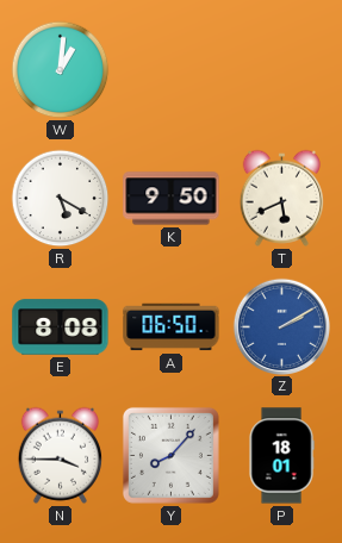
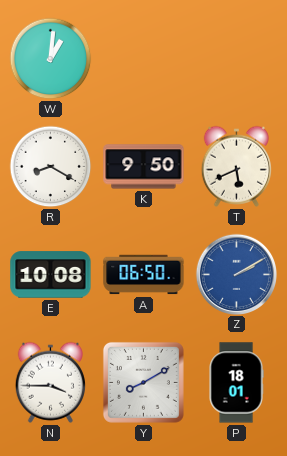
R: 5:20 -> 8:20 (51, 167)
E: 8:08 -> 10:08 (51, 275)
Y: 8:07 -> 8:10 (143, 382)
